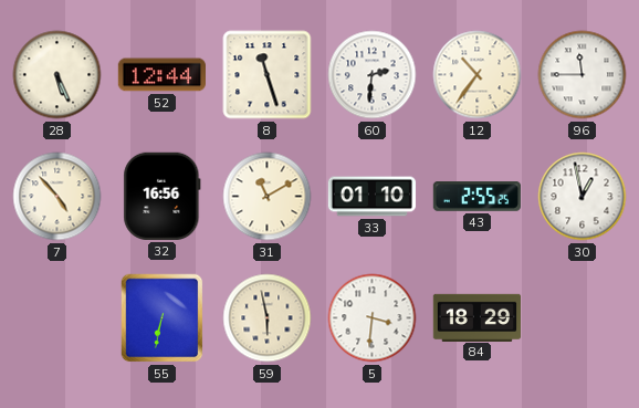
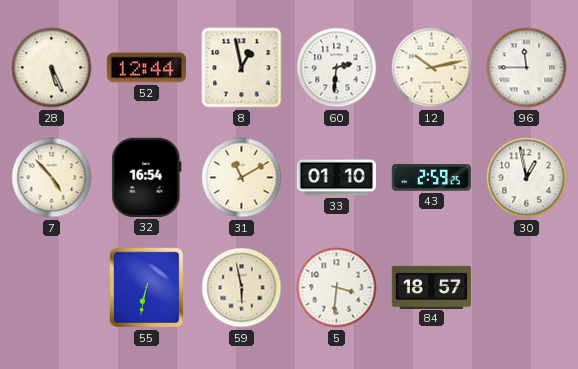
8: 11:27 -> 12:58 (242, 68)
12: 10:36 -> 10:13 (432, 68)
32: 16:56 -> 16:54 (147, 177)
43: 2:55 -> 2:59 (431, 178)
84: 18:29 -> 18:57 (431, 287)
